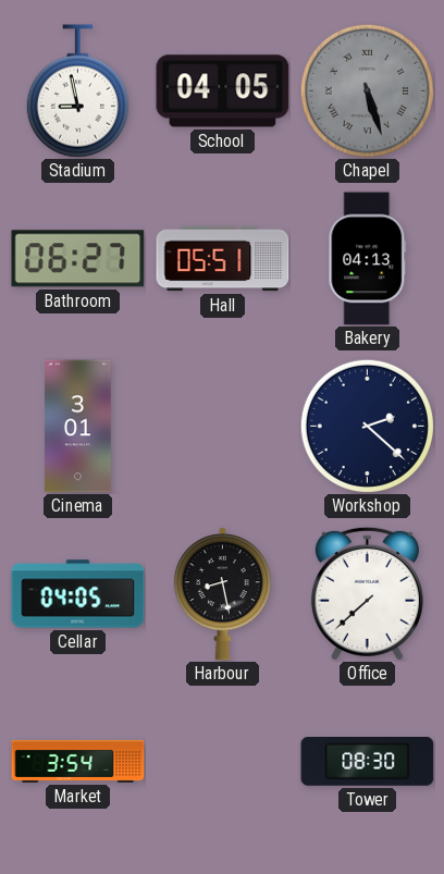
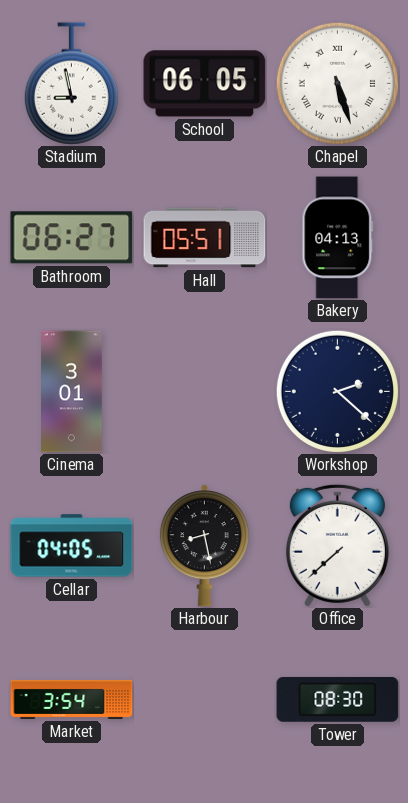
School: 04:05 -> 06:05 (205, 84)
Chapel dial: grey -> white (337, 83)
